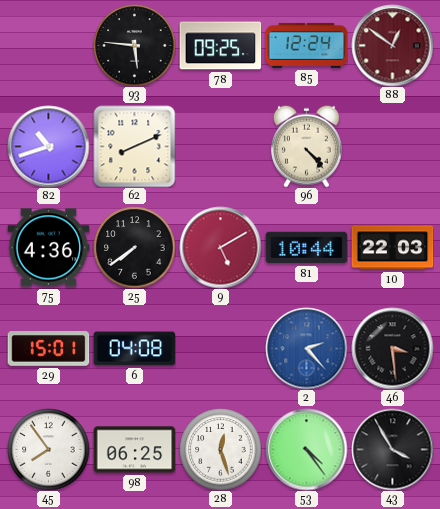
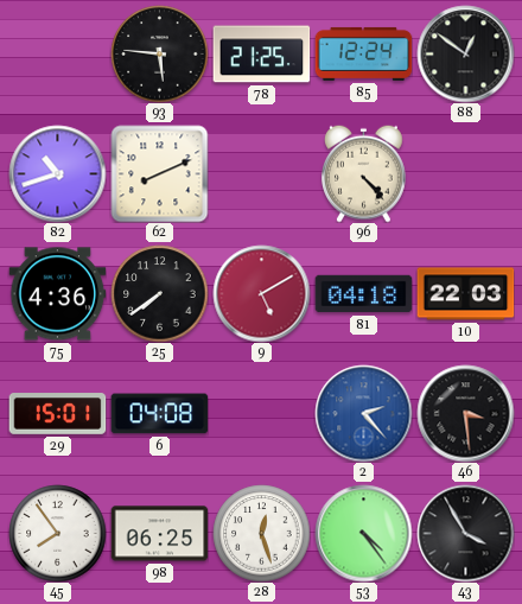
78: 09:25 -> 21:25 (261, 55)
88 dial: burgundy -> black (465, 53)
81: 10:44 -> 04:18 (363, 294)
